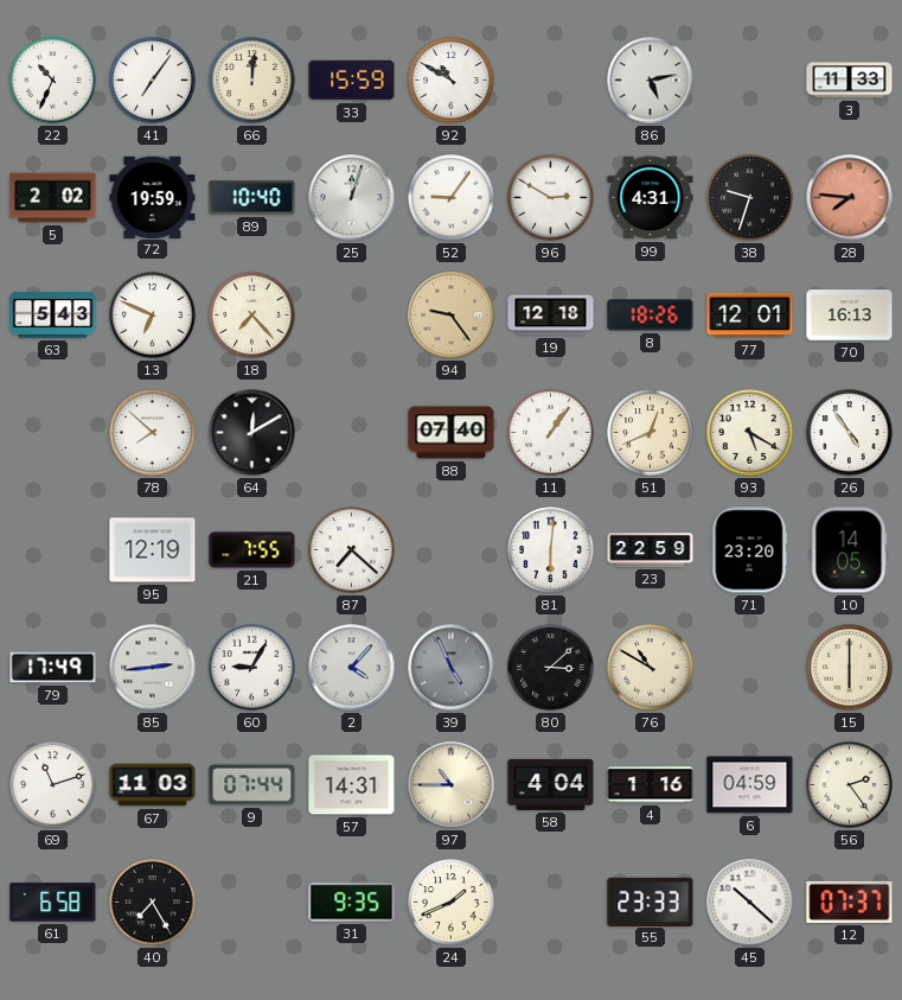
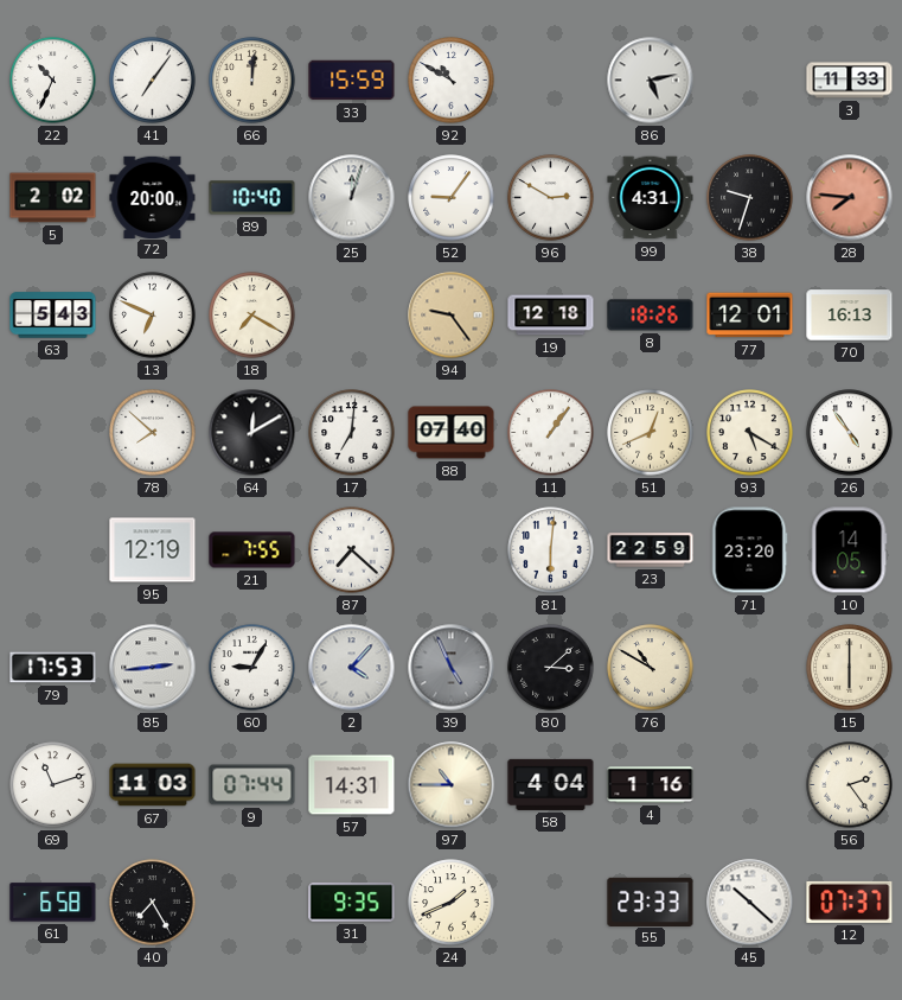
72: 19:59 -> 20:00 (153, 197)
18: 7:23 -> 7:20 (252, 316)
17: none -> 7:01 (352, 433)
79: 17:49 -> 17:53 (53, 668)
6: 04:59 -> none (750, 785)
